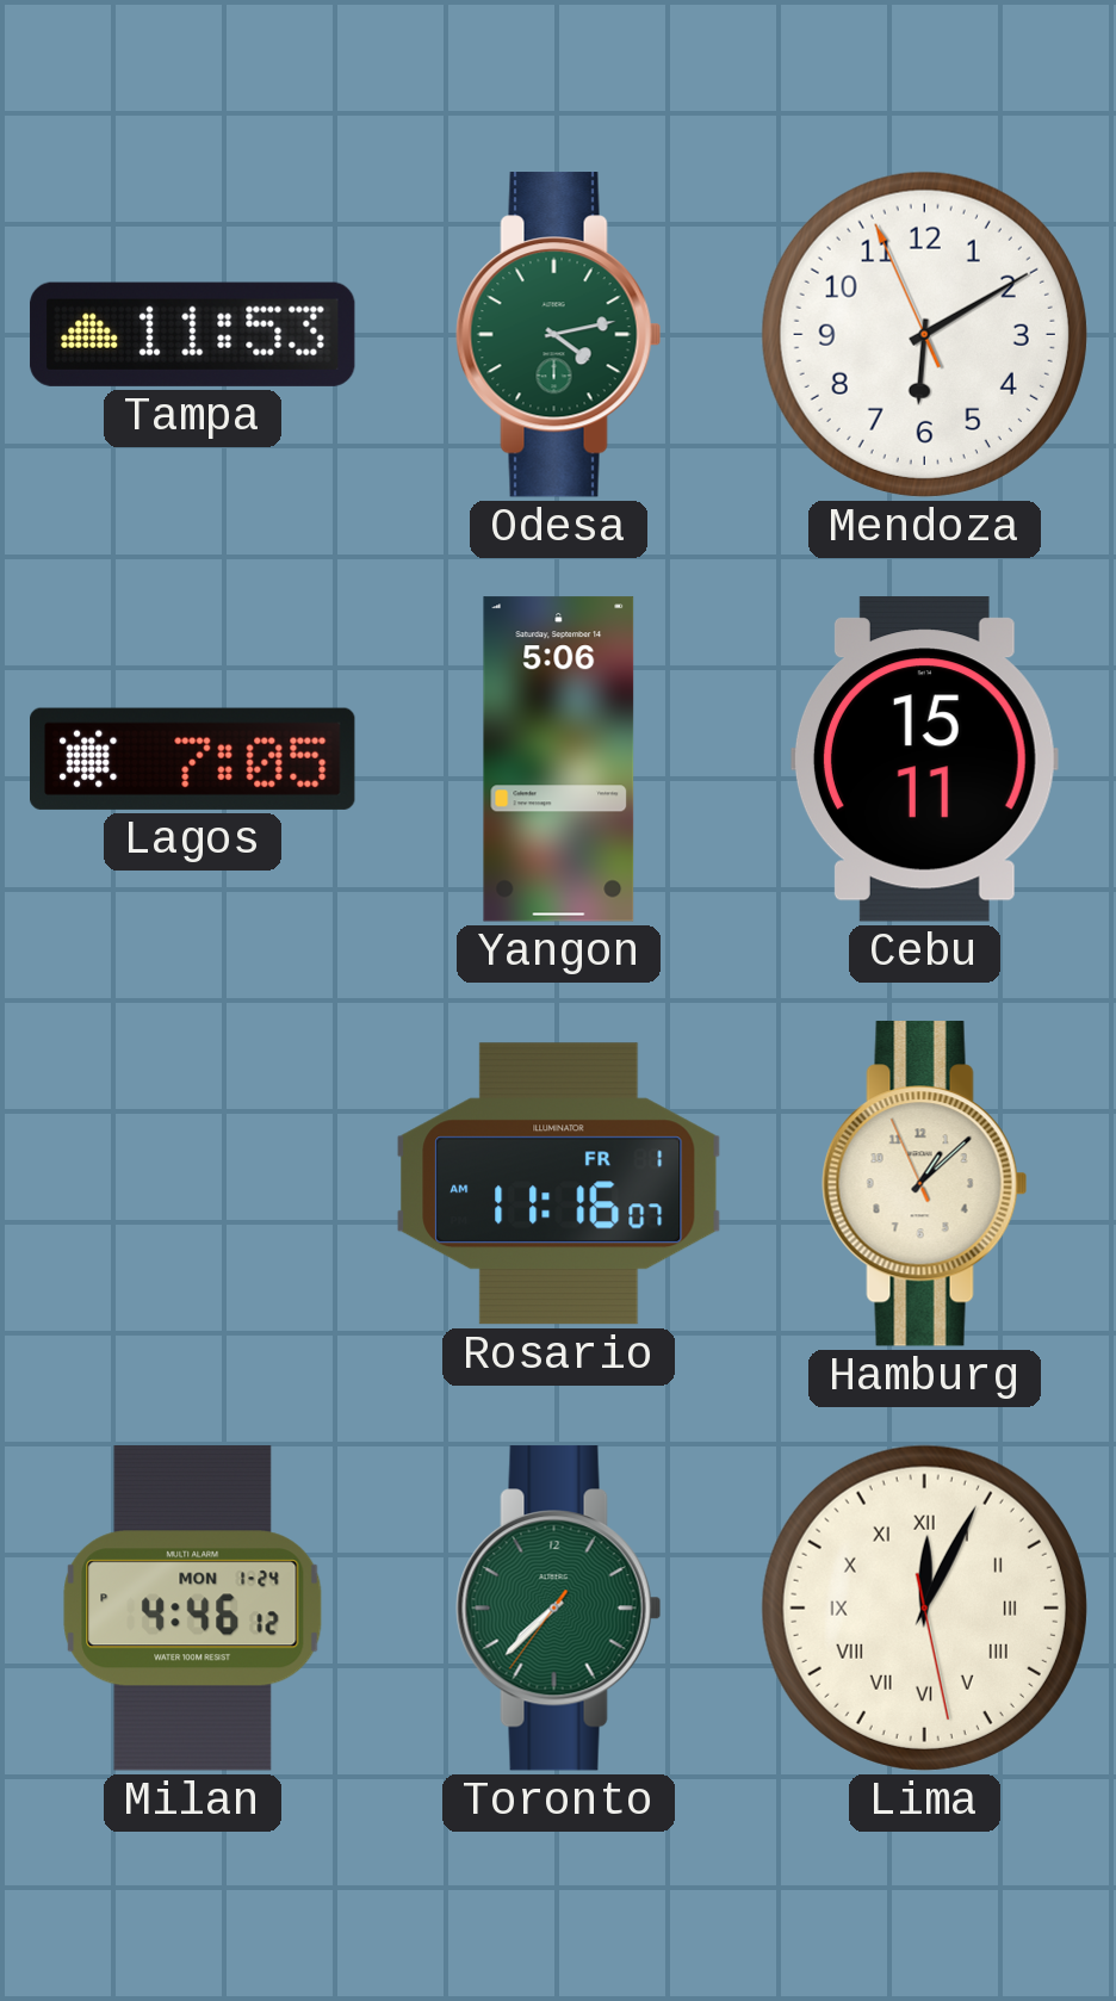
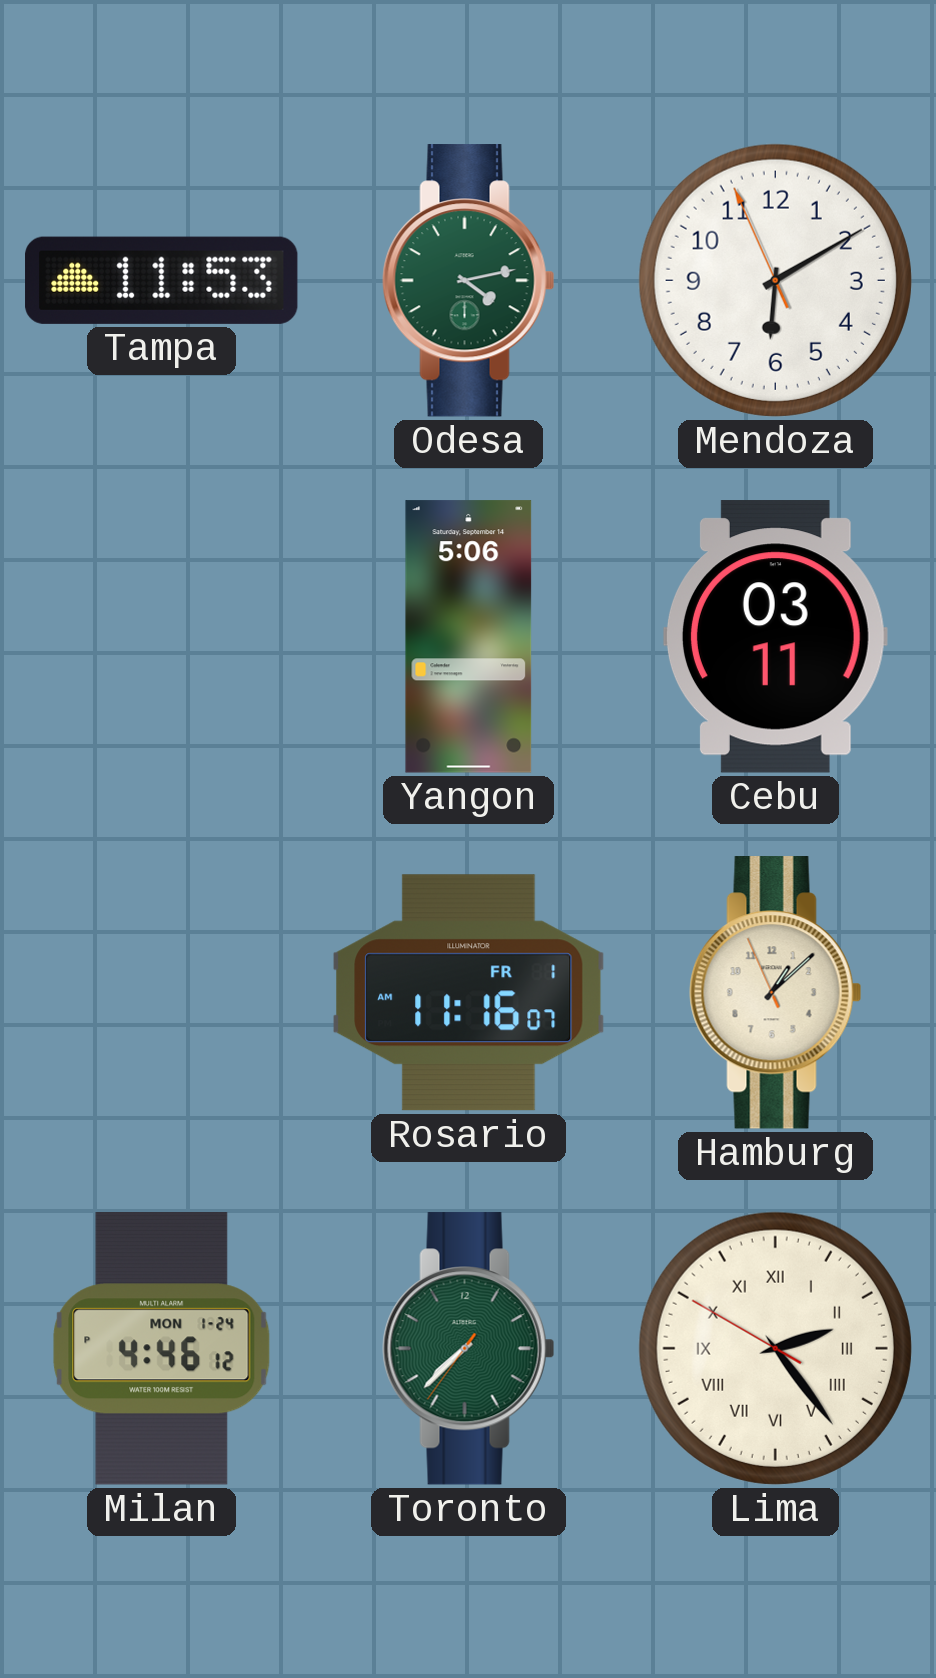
Lagos: 7:05 -> none (193, 758)
Cebu: 15:11 -> 03:11 (775, 637)
Lima: 12:04 -> 2:23 (775, 1348)
